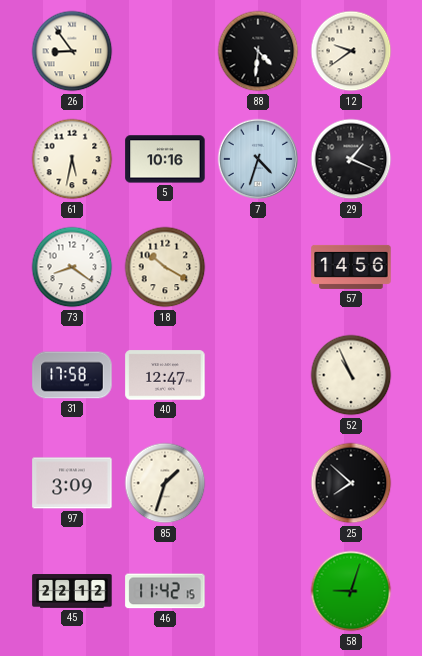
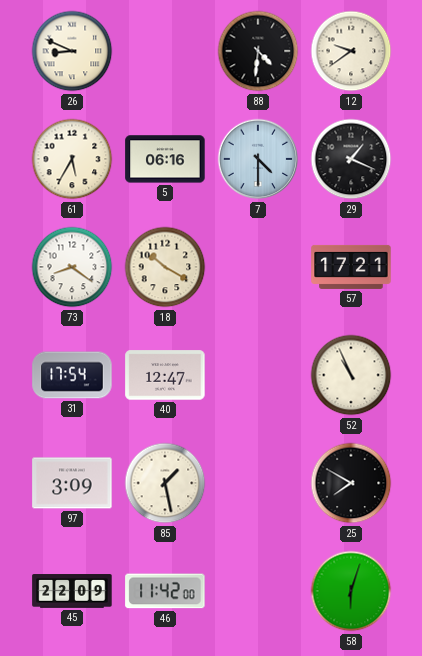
26: 8:54 -> 8:49 (72, 51)
61: 5:32 -> 5:35 (72, 159)
5: 10:16 -> 06:16 (165, 159)
7: 4:33 -> 4:30 (258, 159)
57: 14:56 -> 17:21 (351, 267)
31: 17:58 -> 17:54 (72, 375)
85: 1:33 -> 1:28 (165, 483)
25: 7:52 -> 7:50 (351, 483)
45: 22:12 -> 22:09 (72, 591)
46: 11:42:15 -> 11:42:00 (165, 591)
58: 9:03 -> 6:03 (351, 591)
